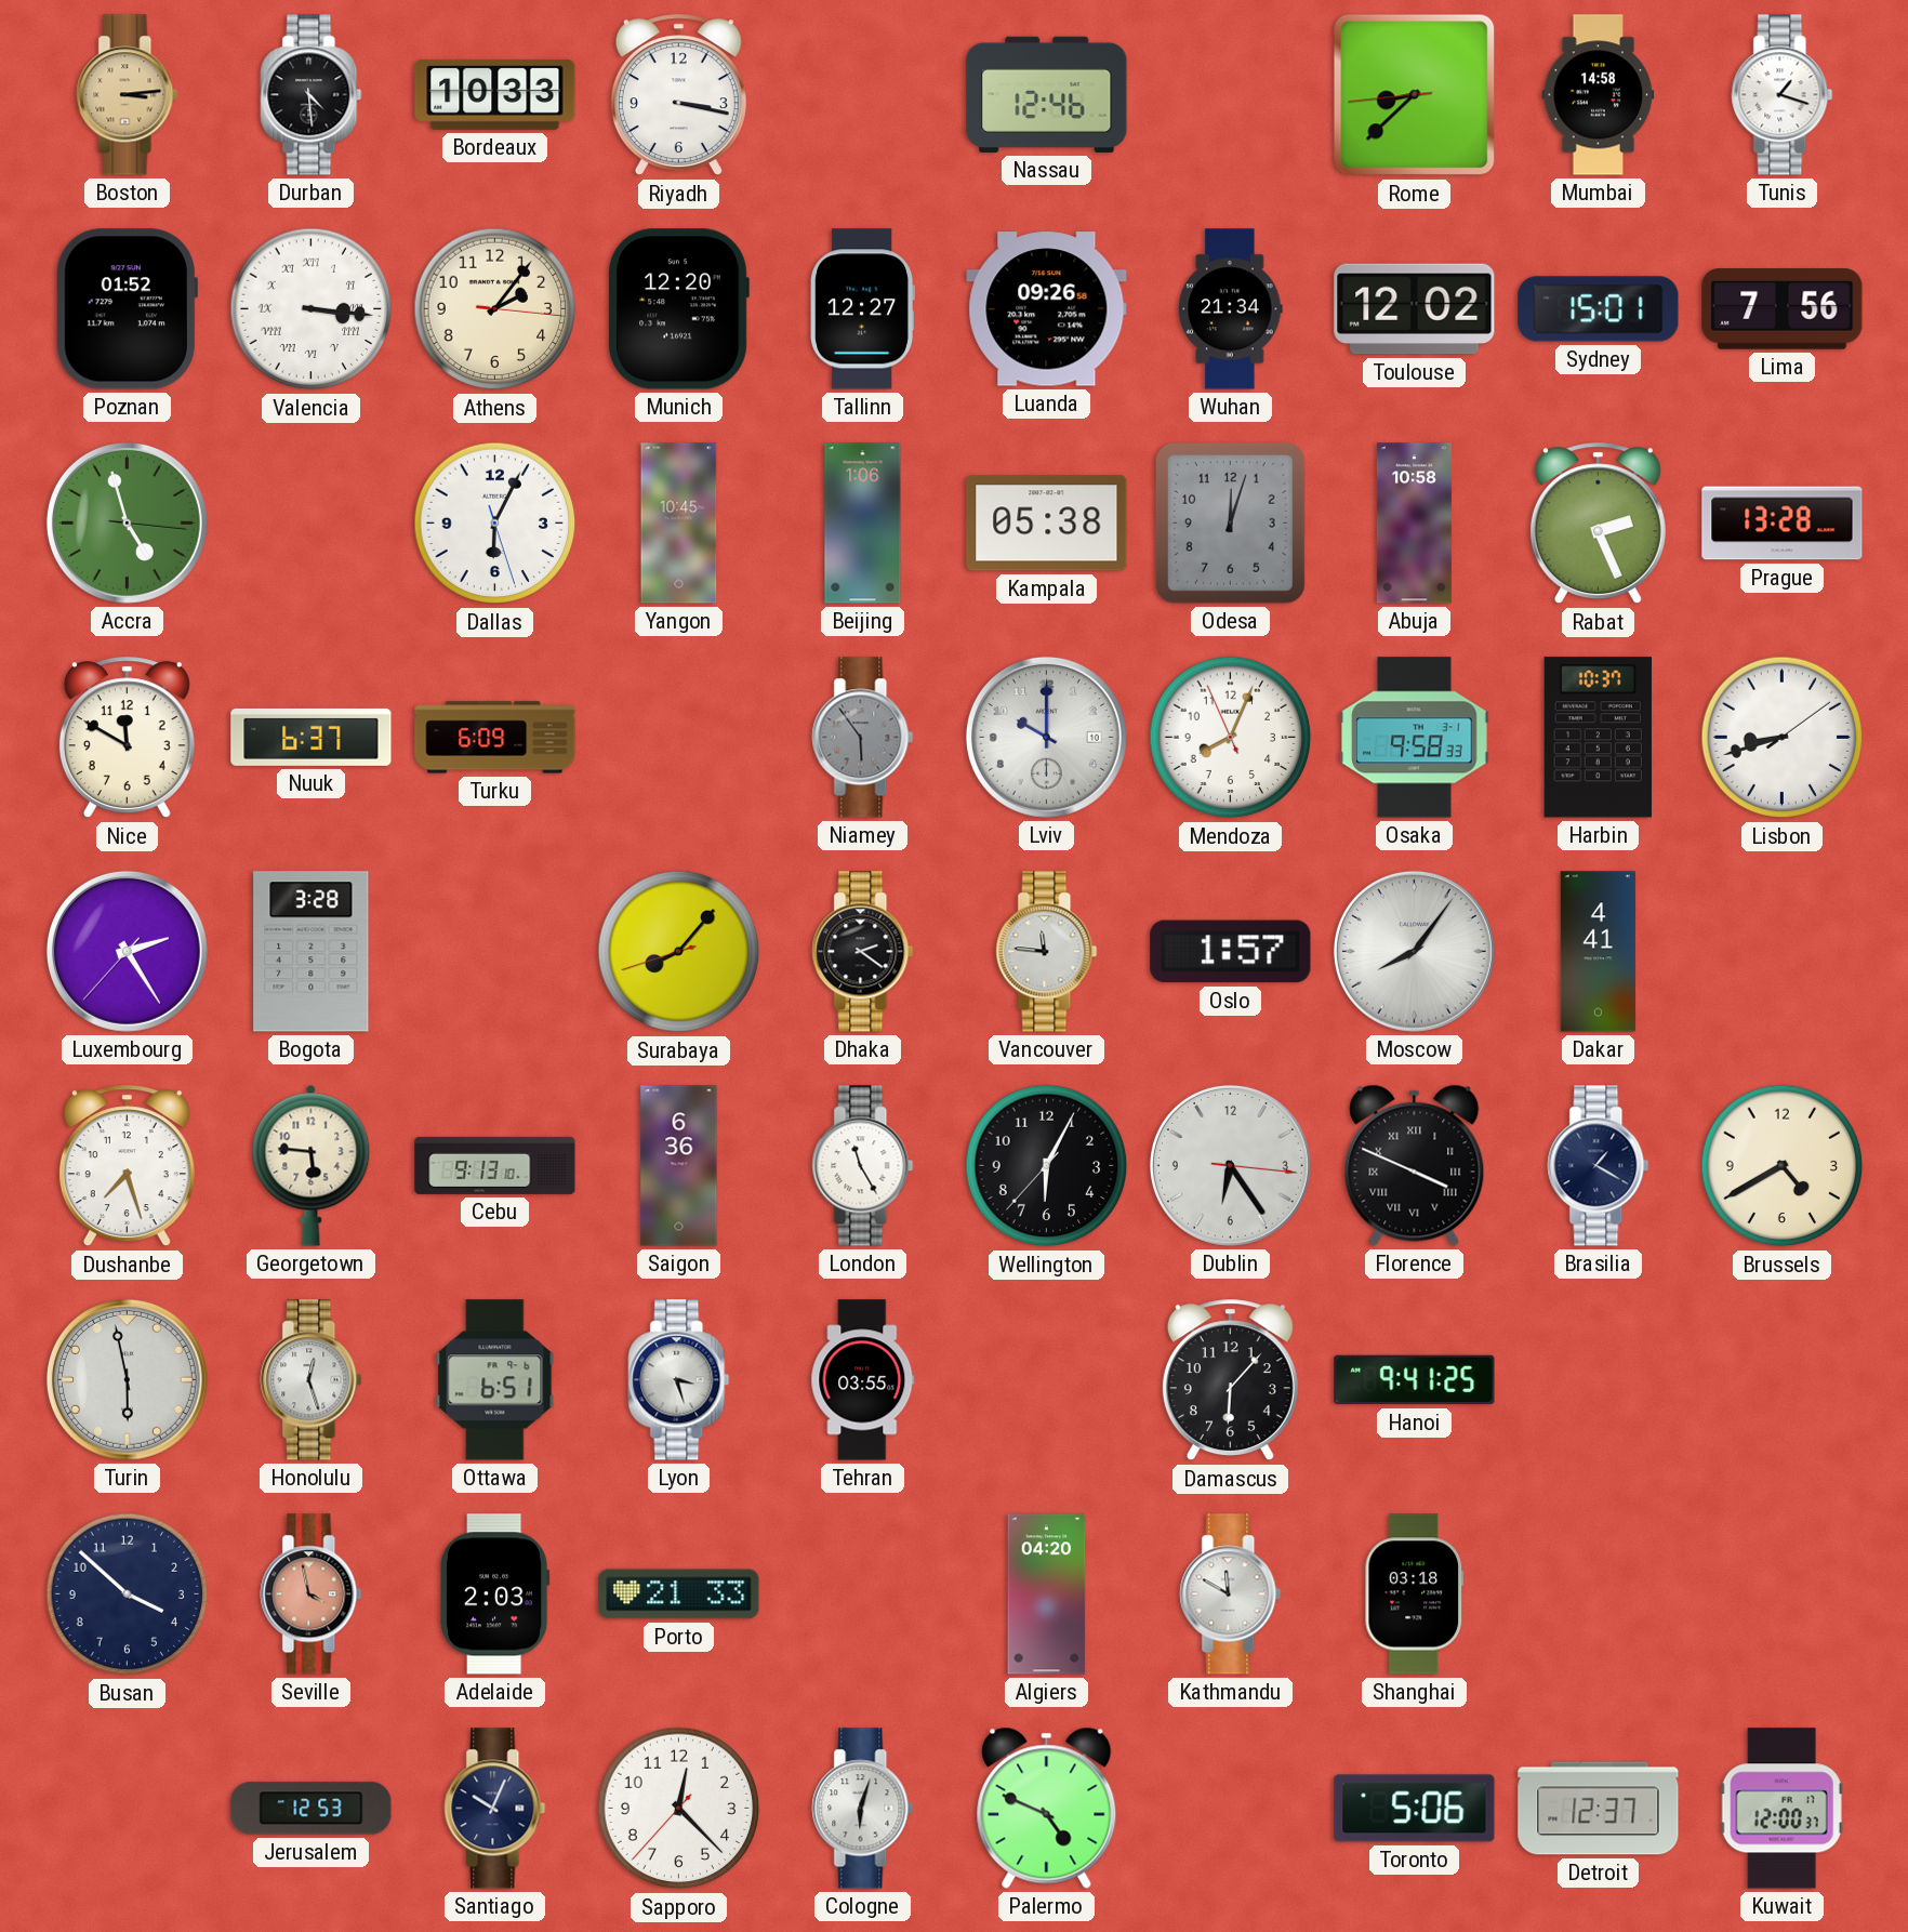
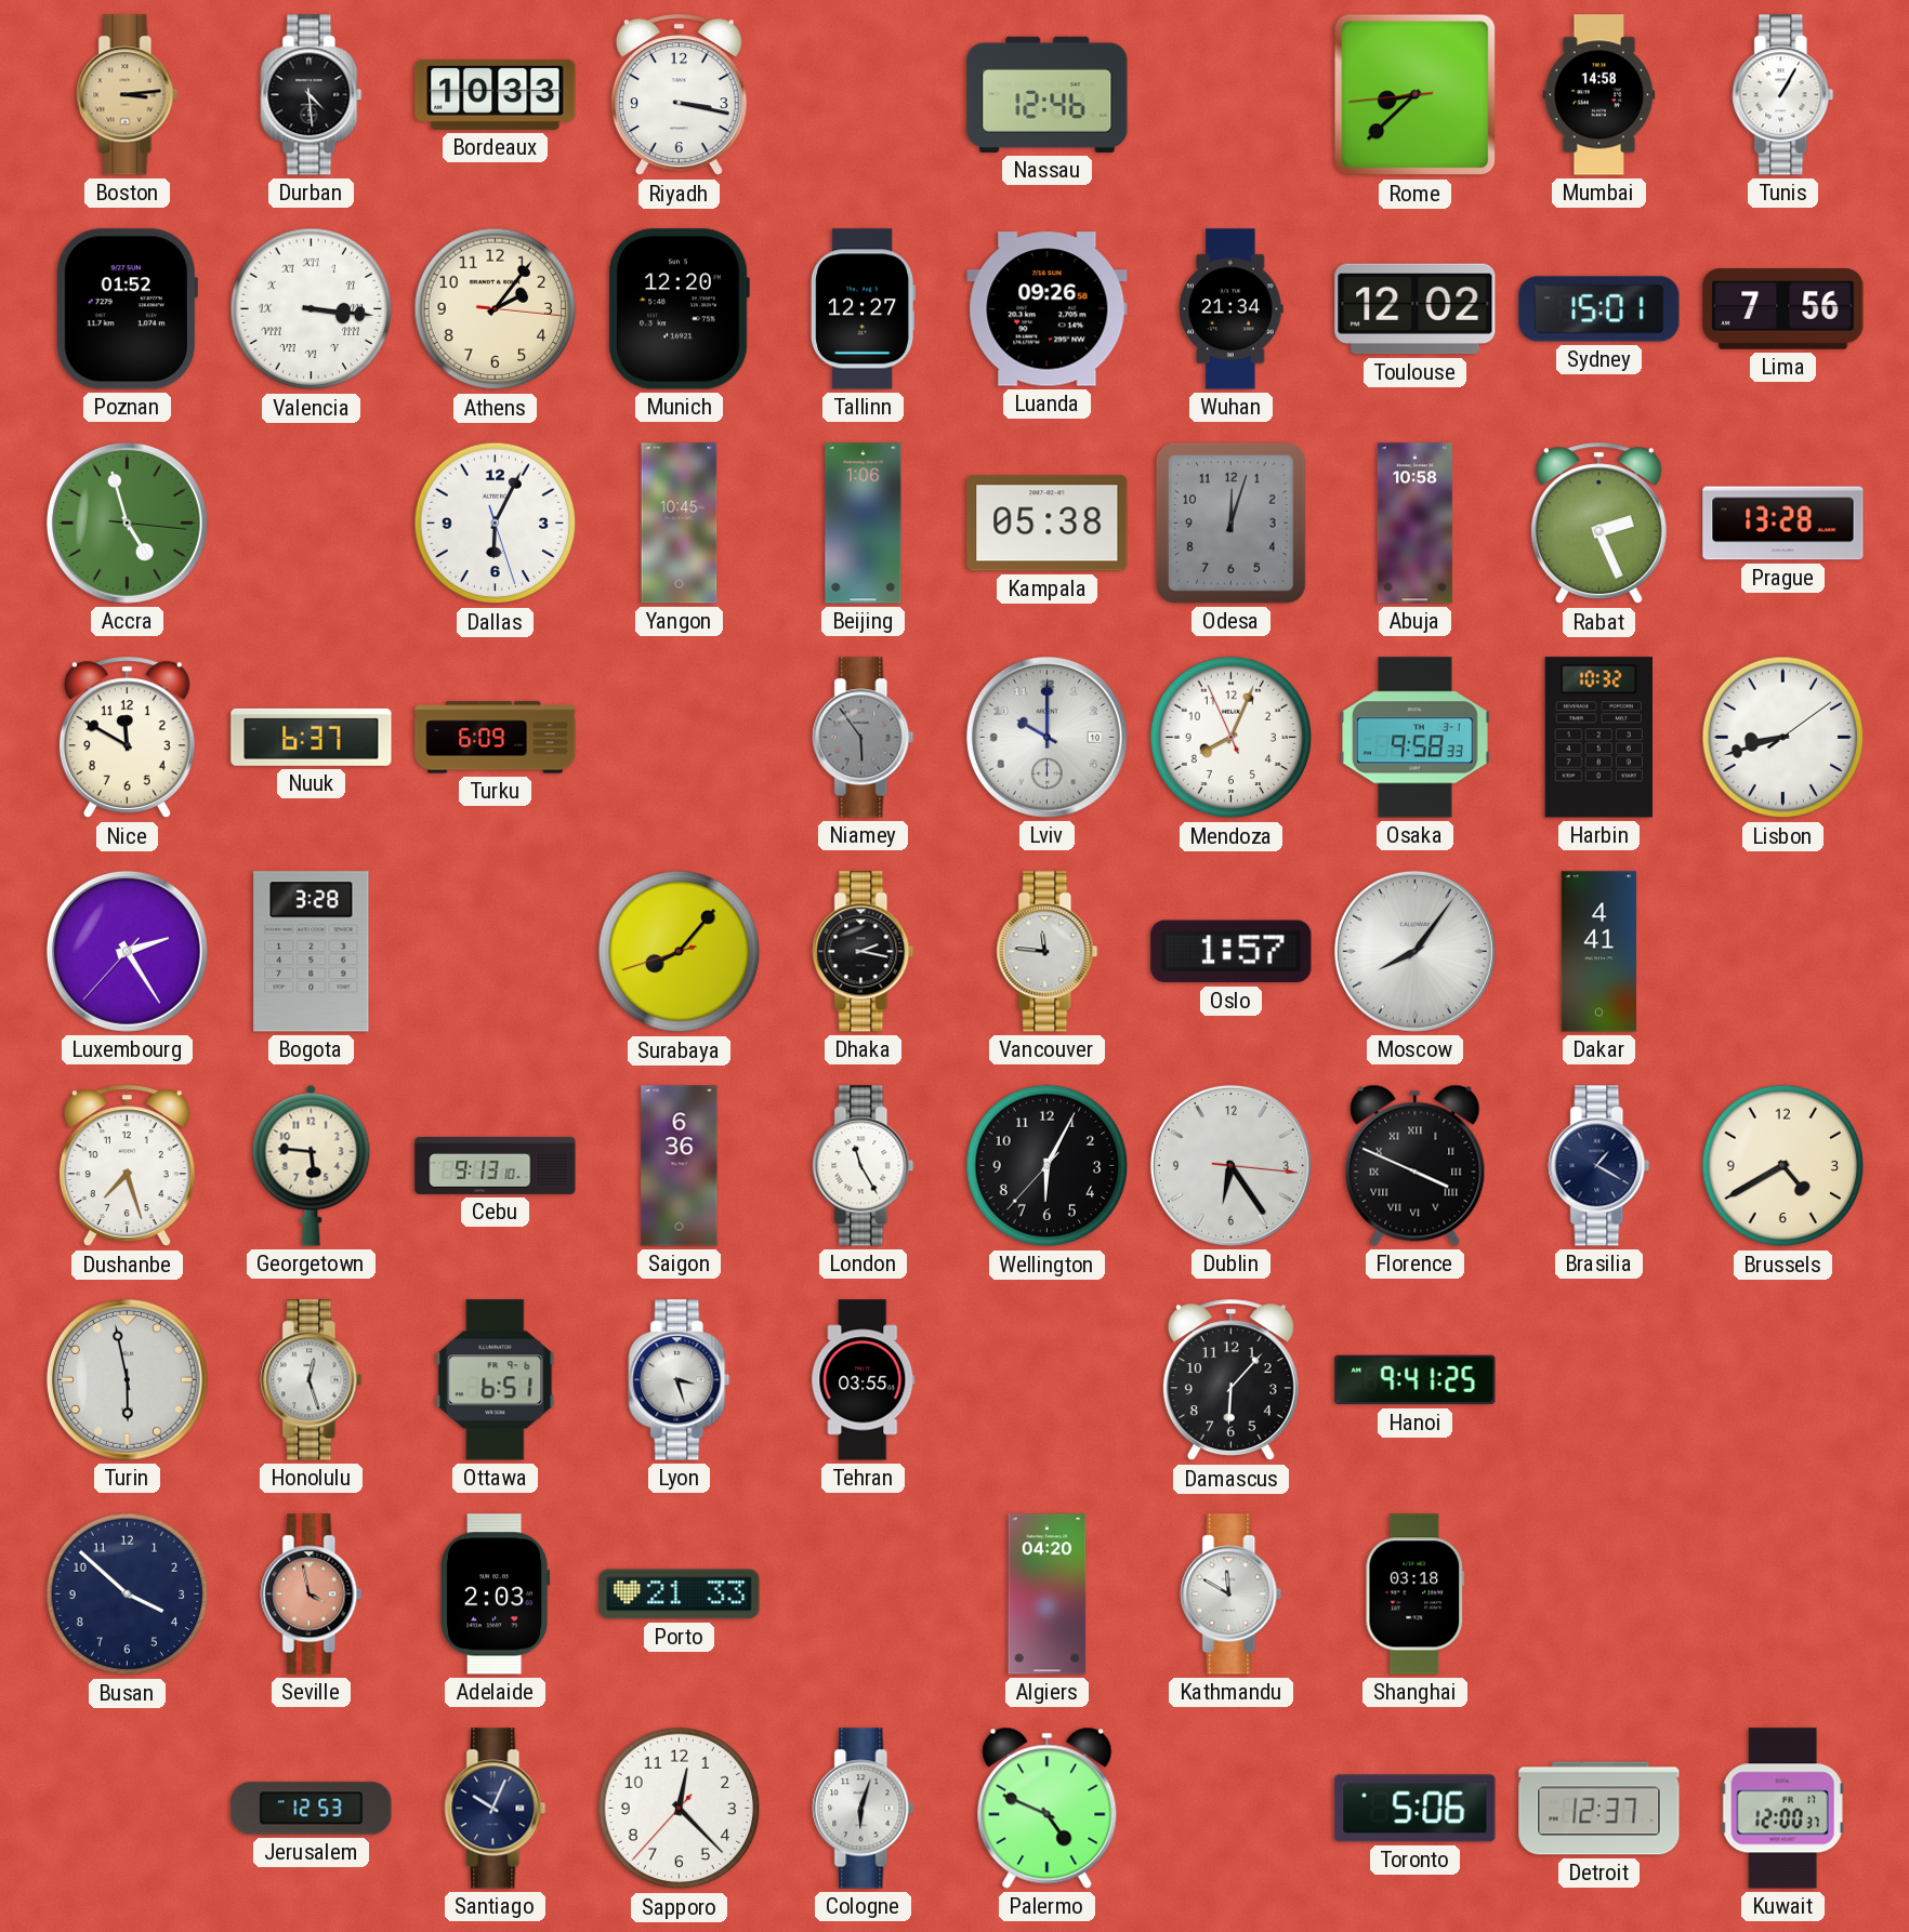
Tunis: 1:18 -> 1:05 (1783, 95)
Harbin: 10:37 -> 10:32 (1598, 738)
Dhaka: 2:21 -> 2:17 (864, 952)
